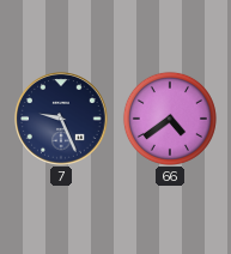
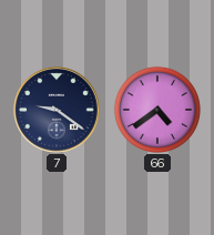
7: 9:26 -> 9:21 (57, 110)
